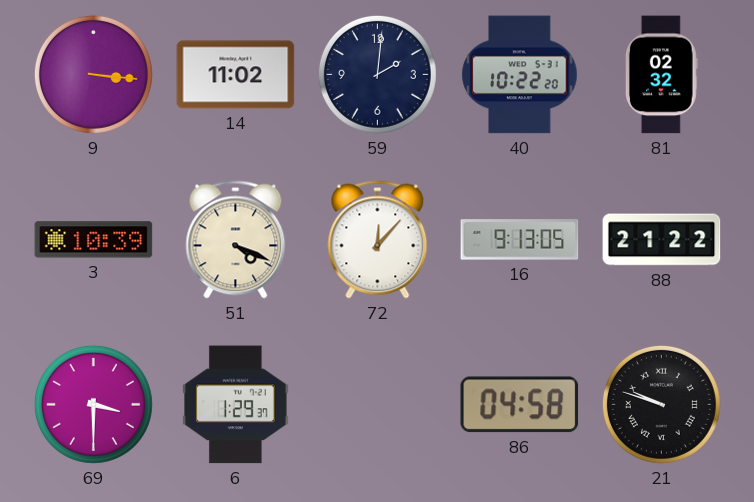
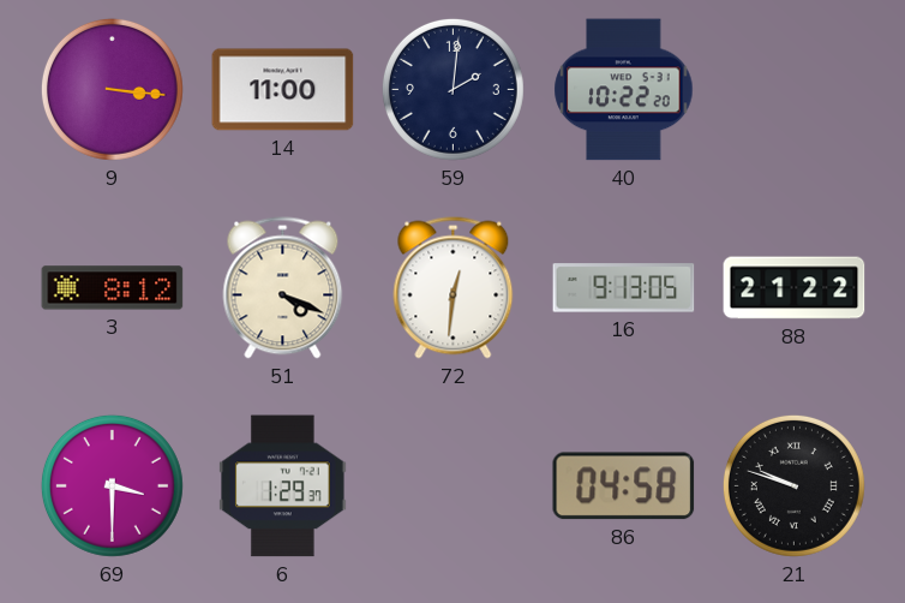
14: 11:02 -> 11:00 (283, 90)
81: 02:32 -> none (661, 75)
3: 10:39 -> 8:12 (113, 288)
72: 12:07 -> 12:31 (454, 288)
